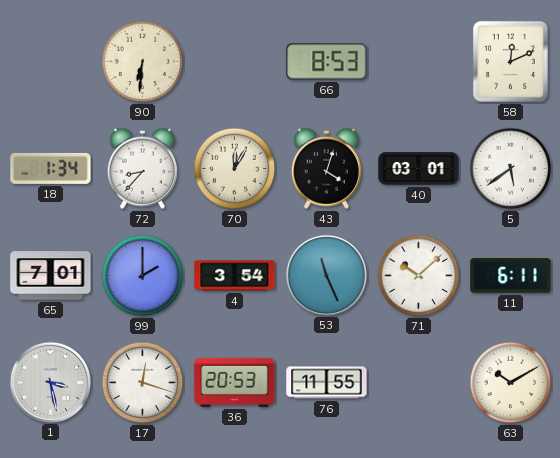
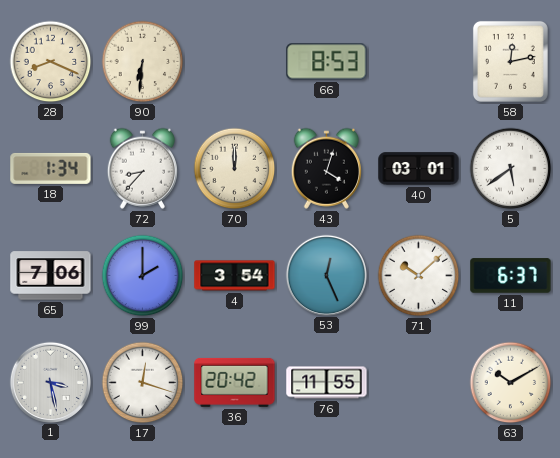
28: none -> 8:19 (51, 62)
58: 12:11 -> 12:13 (510, 61)
70: 12:05 -> 12:00 (235, 169)
65: 7:01 -> 7:06 (51, 276)
53: 11:26 -> 12:26 (326, 275)
11: 6:11 -> 6:37 (511, 276)
36: 20:53 -> 20:42 (235, 382)
